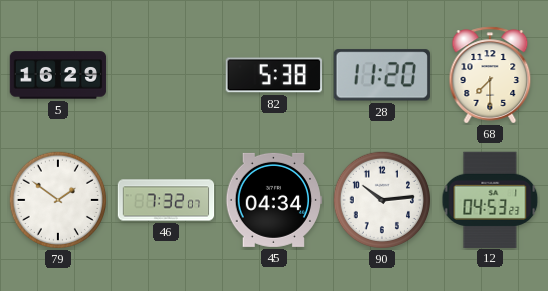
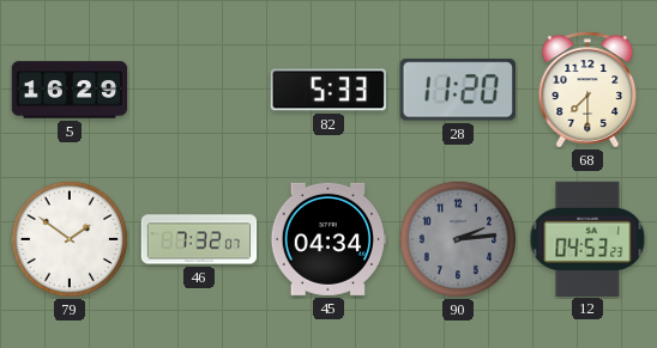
82: 5:38 -> 5:33 (328, 90)
90: 10:14 -> 2:14 (457, 238)
90 dial: white -> grey (457, 238)
